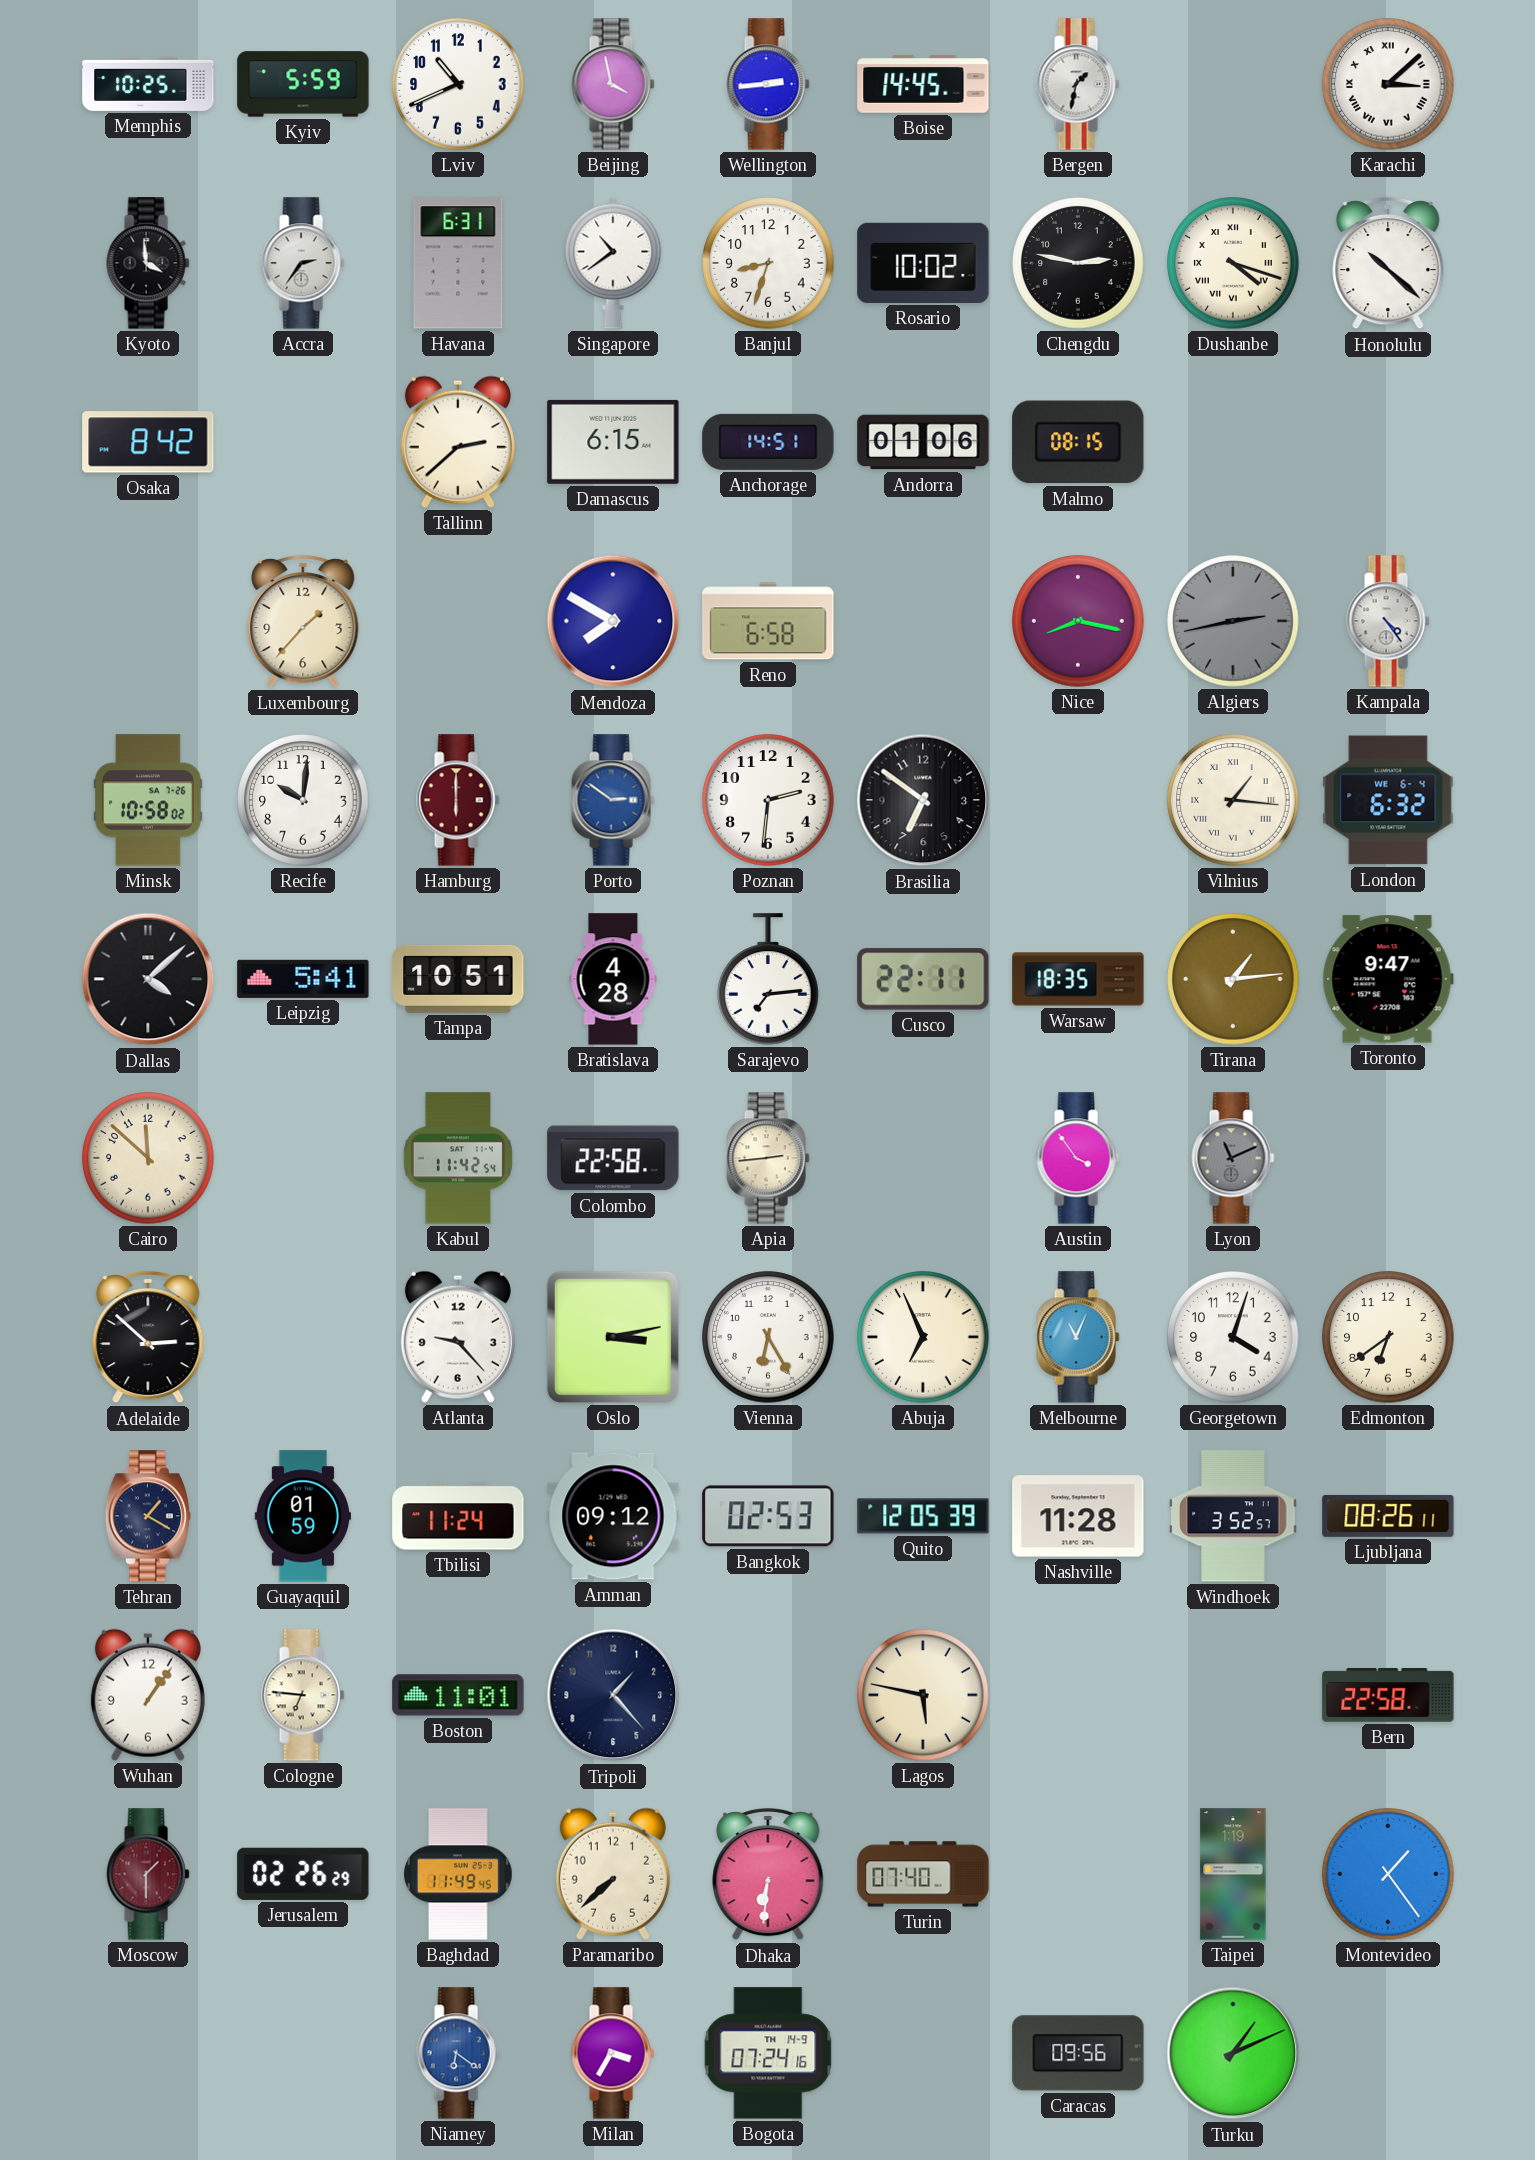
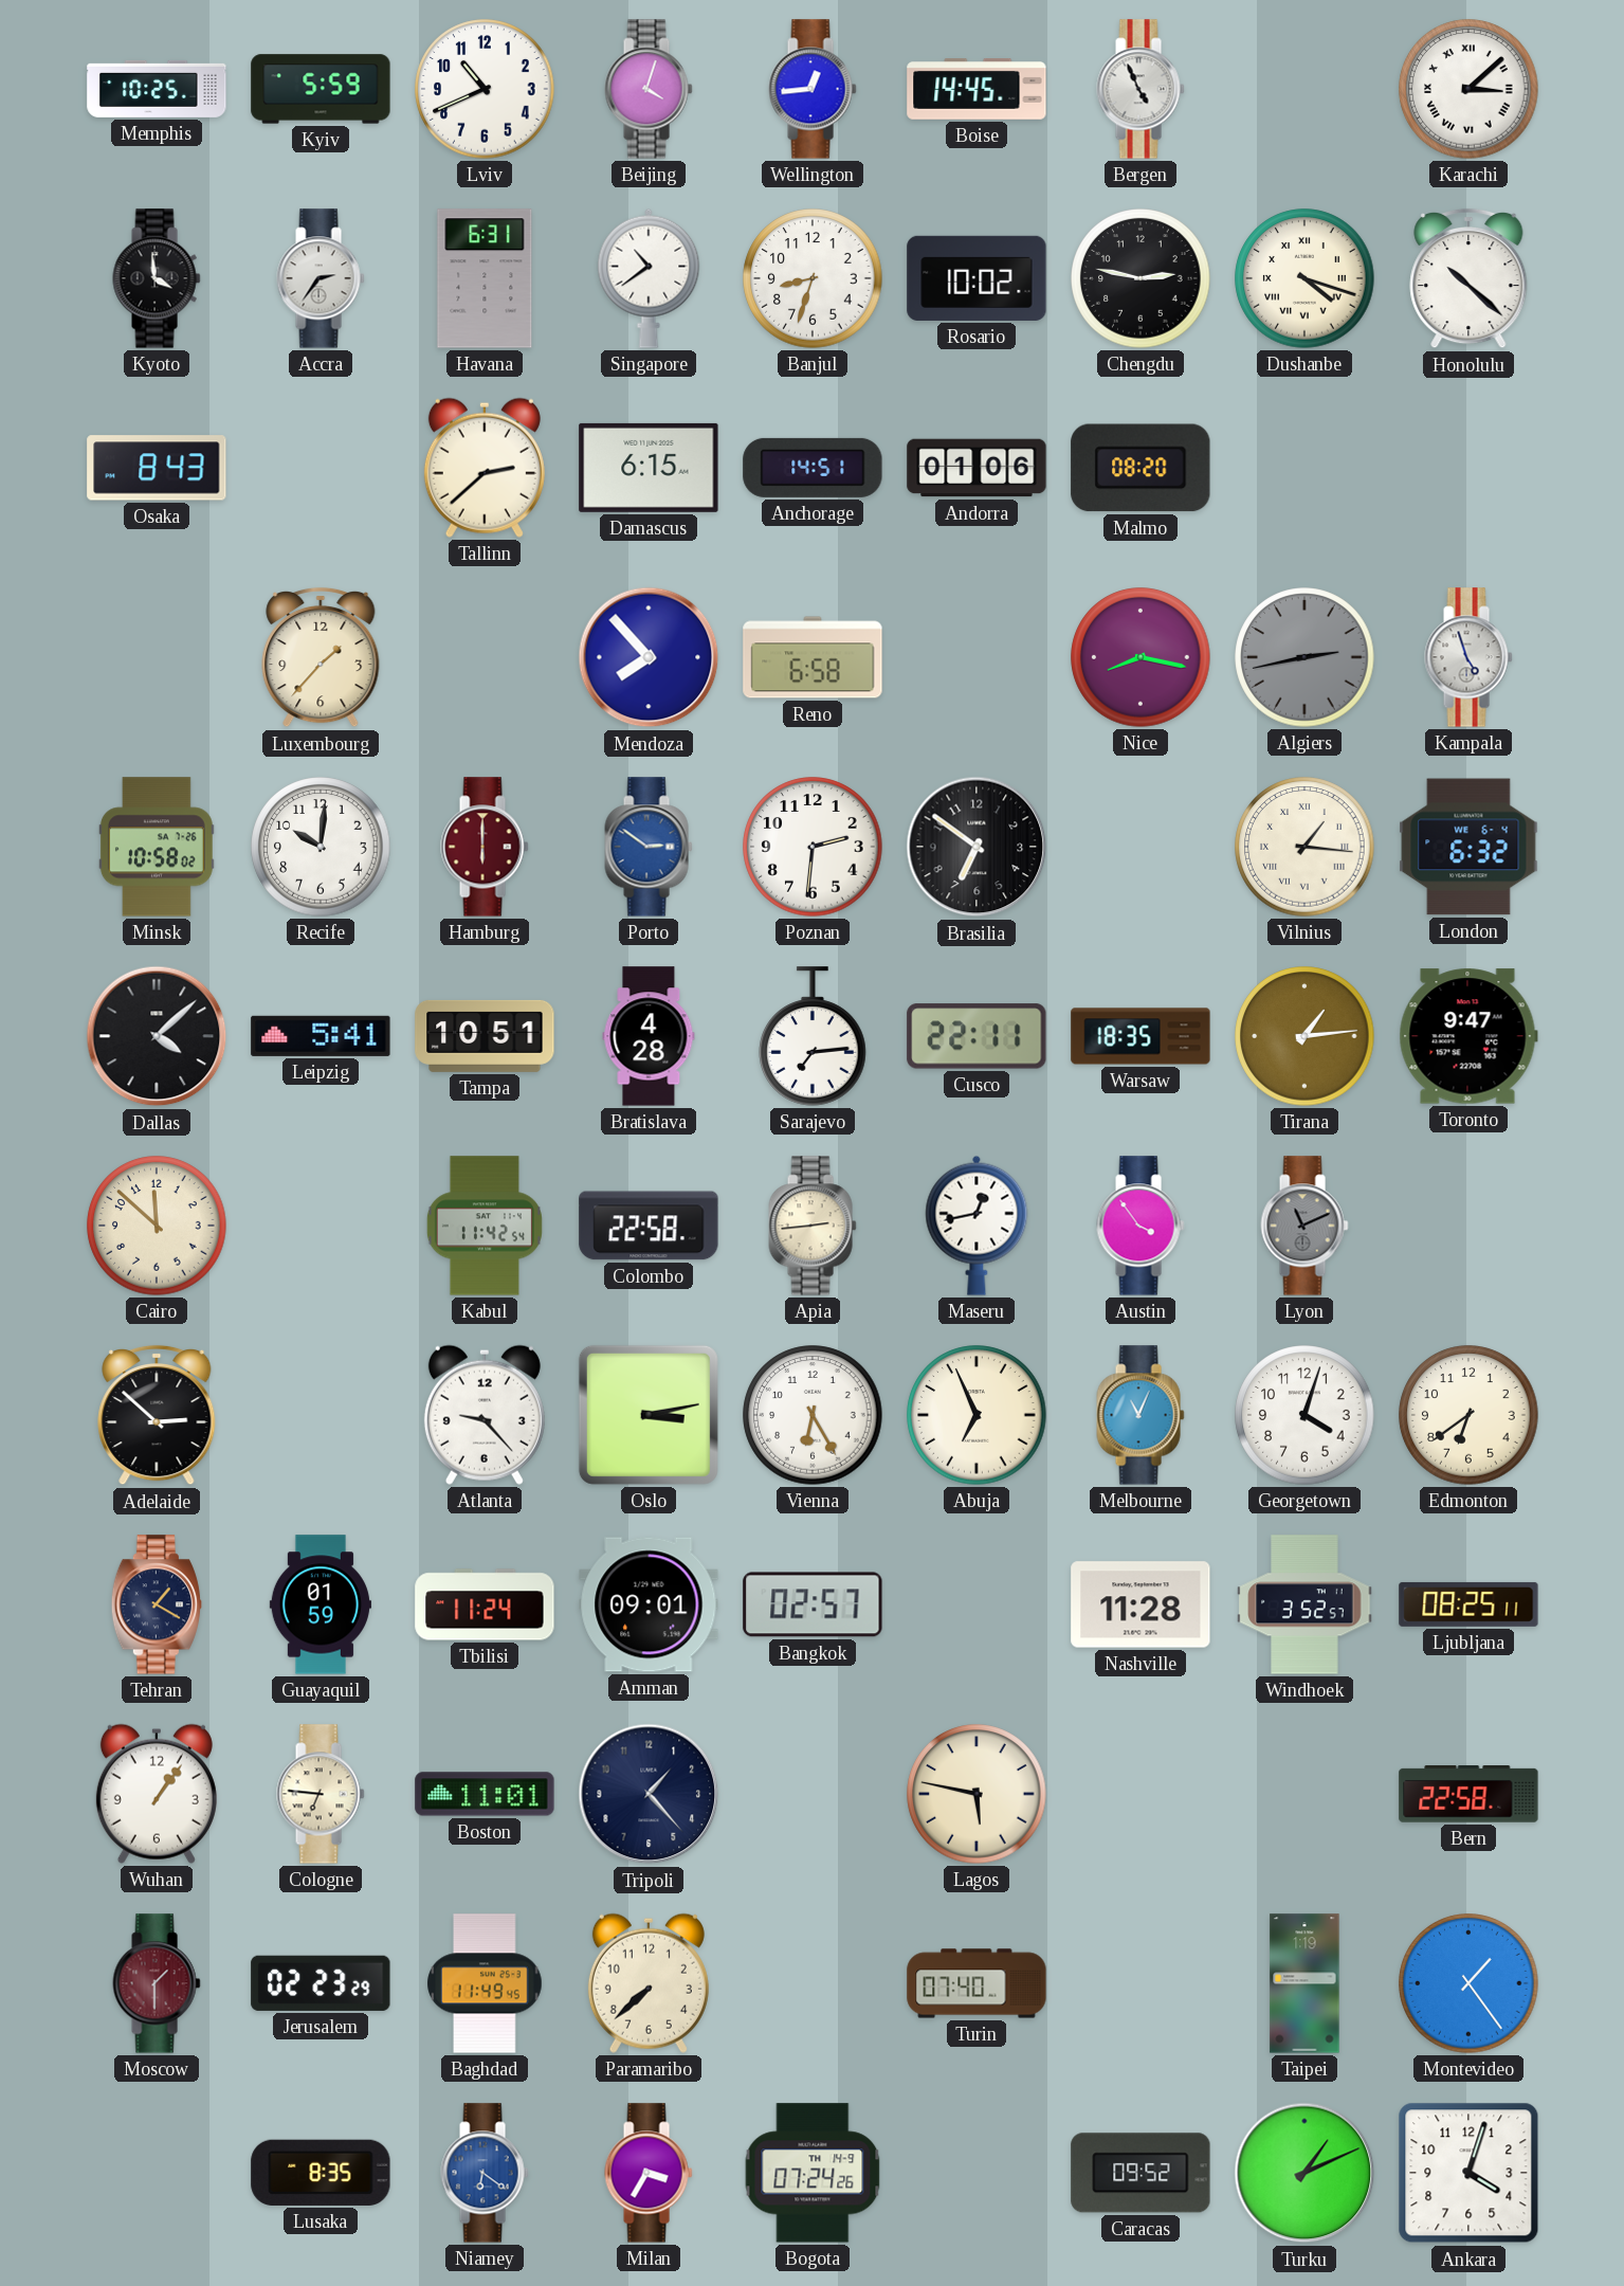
Beijing: 3:58 -> 4:03 (649, 89)
Wellington: 2:44 -> 12:44 (813, 89)
Bergen: 1:32 -> 4:56 (1141, 89)
Osaka: 8:42 -> 8:43 (157, 468)
Malmo: 08:15 -> 08:20 (1141, 468)
Mendoza: 7:50 -> 7:53 (649, 657)
Kampala: 4:24 -> 4:57 (1468, 657)
Maseru: none -> 12:43 (977, 1226)
Amman: 09:12 -> 09:01 (649, 1604)
Bangkok: 02:53 -> 02:57 (813, 1604)
Quito: 12:05 -> none (923, 1516)
Ljubljana: 08:26 -> 08:25 (1468, 1604)
Jerusalem: 02:26 -> 02:23 (321, 1983)
Dhaka: 6:31 -> none (768, 1874)
Lusaka: none -> 8:35 (321, 2173)
Bogota: 07:24:16 -> 07:24:26 (813, 2173)
Caracas: 09:56 -> 09:52 (1141, 2173)
Ankara: none -> 4:03 (1468, 2173)
